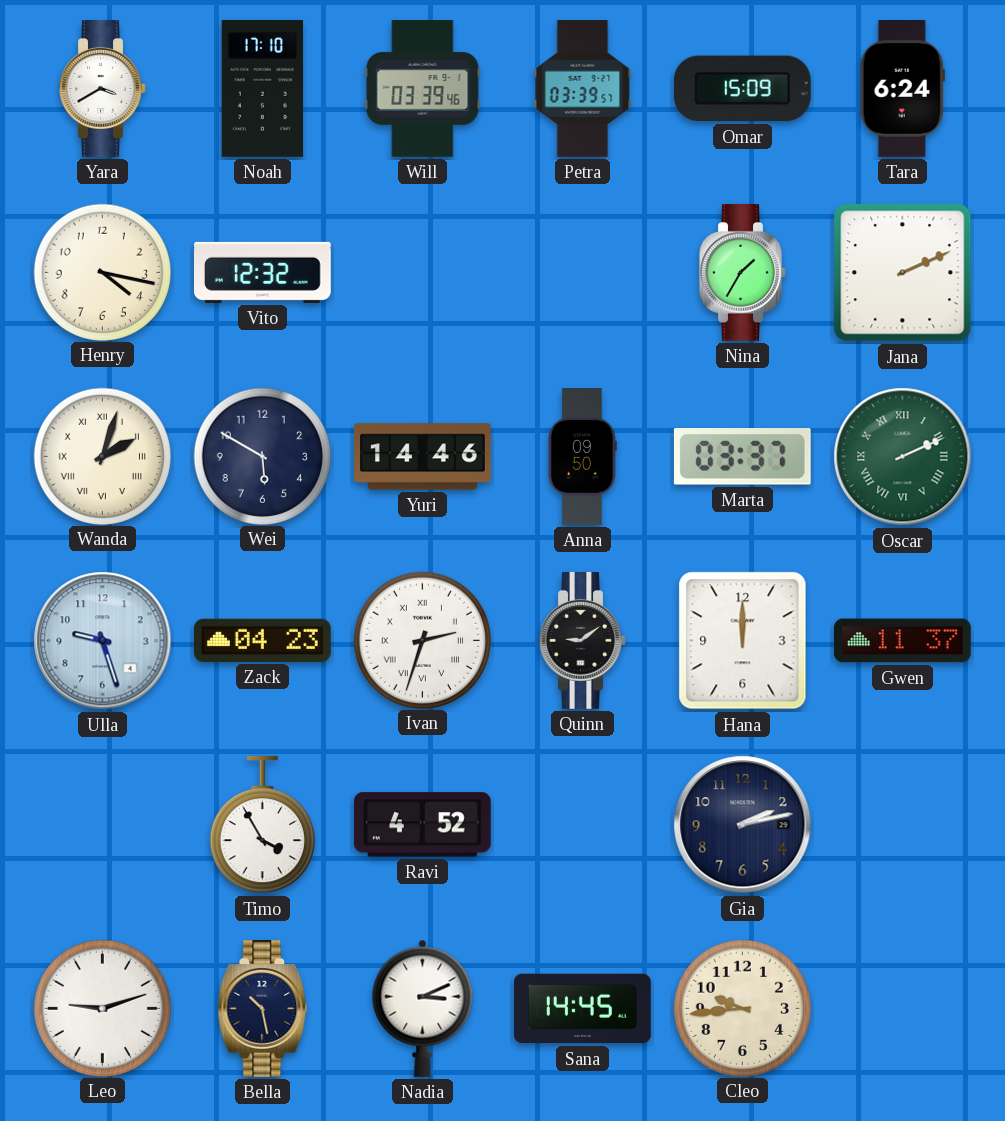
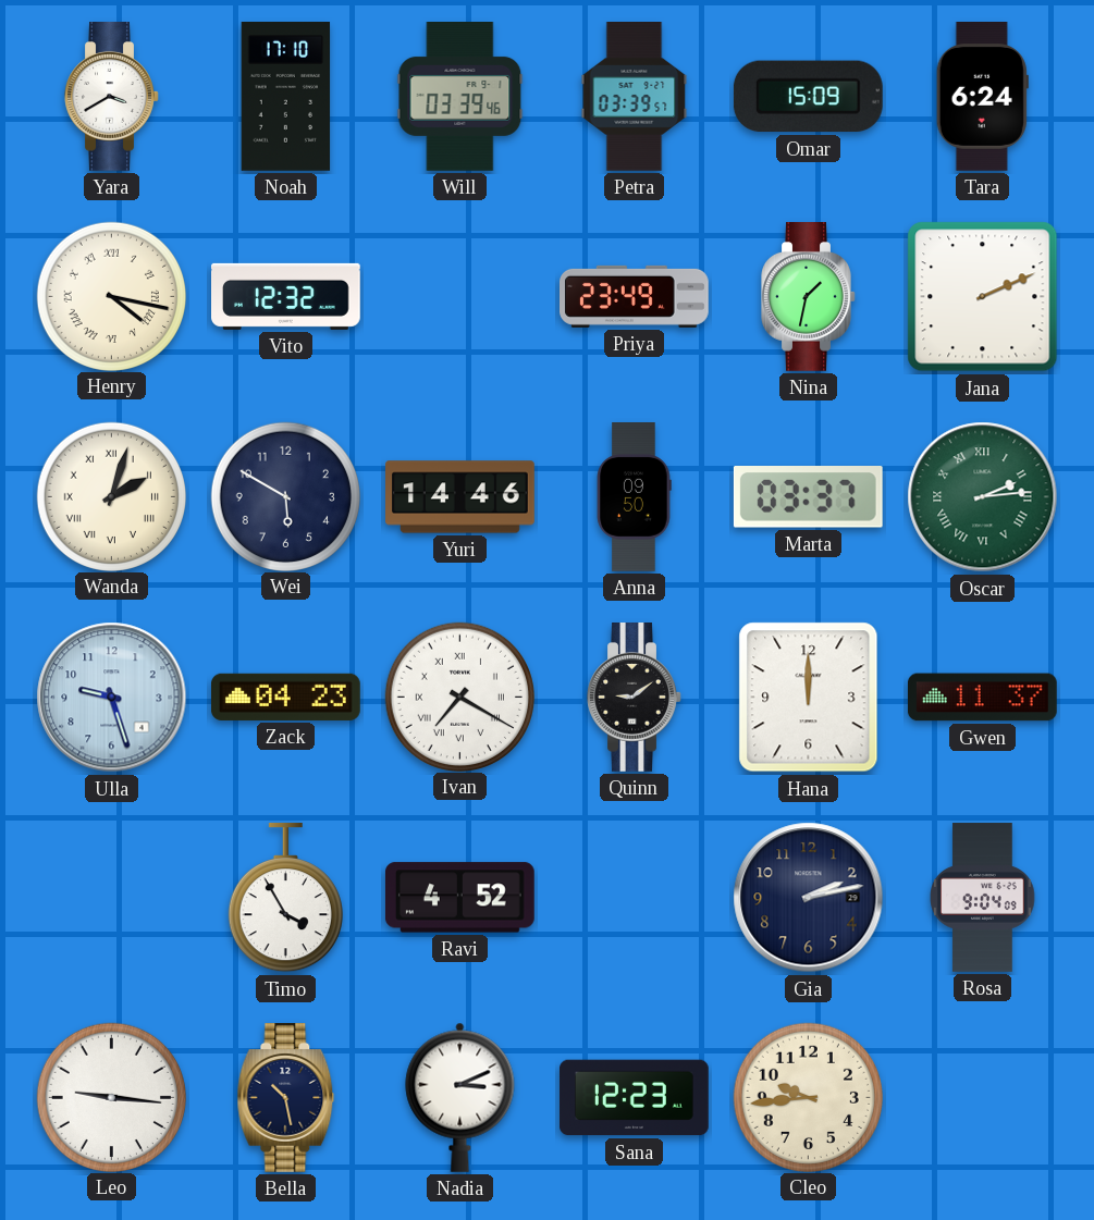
Henry numerals: Arabic -> Roman (111, 296)
Priya: none -> 23:49 (635, 296)
Nina: 1:35 -> 1:32 (809, 297)
Oscar: 2:11 -> 2:14 (983, 497)
Ivan: 2:33 -> 7:20 (459, 697)
Rosa: none -> 9:04 (983, 898)
Leo: 9:12 -> 9:16 (111, 1097)
Sana: 14:45 -> 12:23 (635, 1098)
